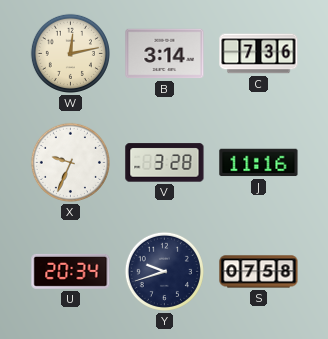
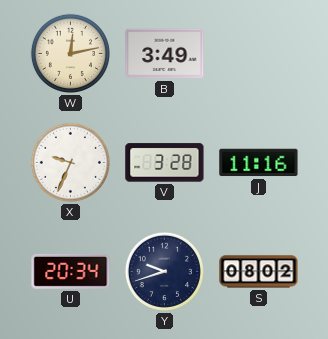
B: 3:14 -> 3:49 (165, 54)
C: 7:36 -> none (259, 54)
S: 07:58 -> 08:02 (259, 272)
